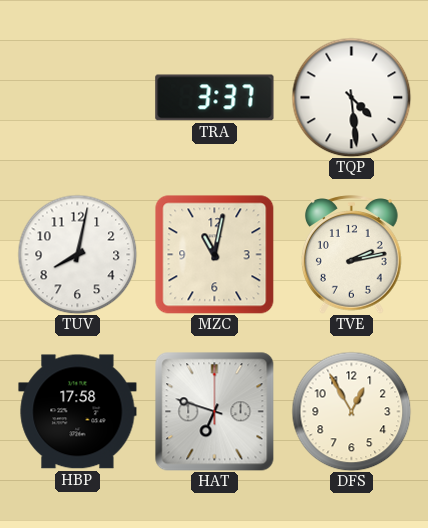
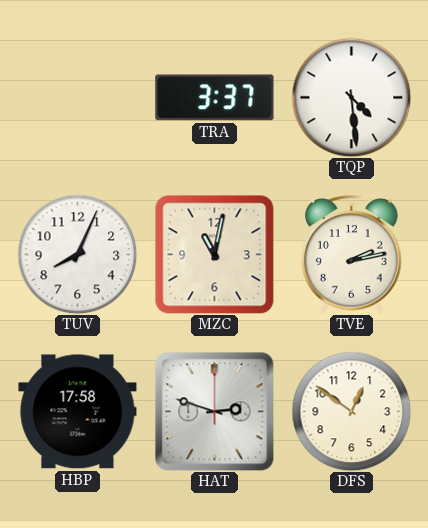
TUV: 8:02 -> 8:04 (77, 254)
HAT: 6:48 -> 2:48 (214, 411)
DFS: 12:55 -> 12:51 (351, 411)
